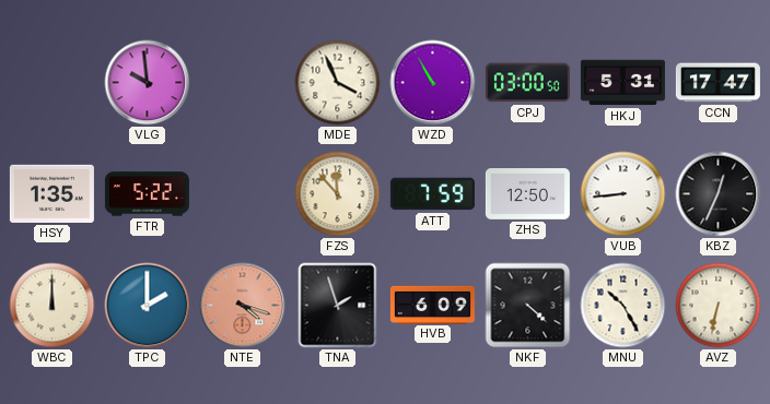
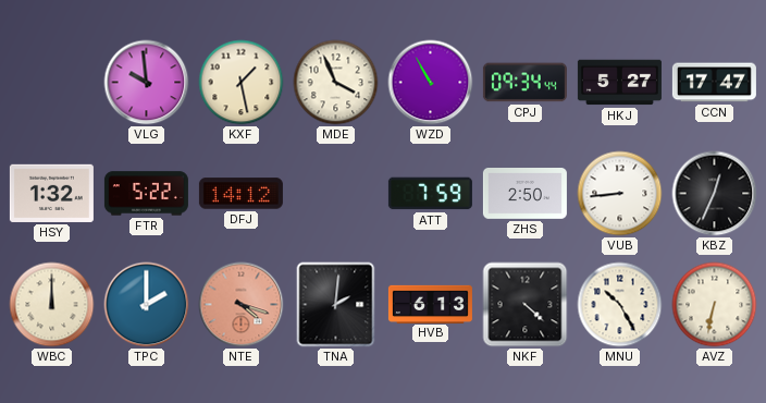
KXF: none -> 1:28 (242, 83)
CPJ: 03:00 -> 09:34 (524, 83)
HKJ: 5:31 -> 5:27 (619, 83)
HSY: 1:35 -> 1:32 (51, 193)
DFJ: none -> 14:12 (240, 194)
FZS: 11:53 -> none (338, 194)
ZHS: 12:50 -> 2:50 (524, 194)
TNA: 1:57 -> 2:01 (336, 305)
HVB: 6:09 -> 6:13 (430, 304)
